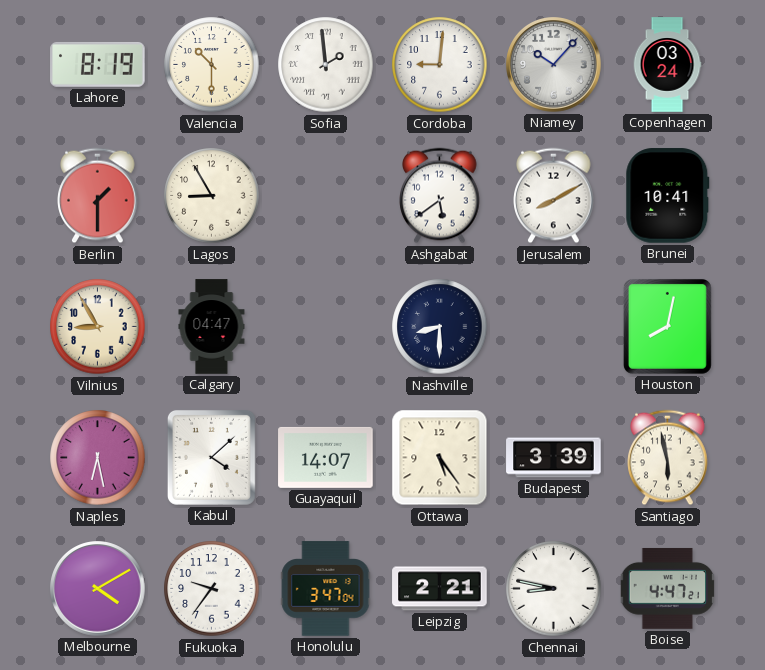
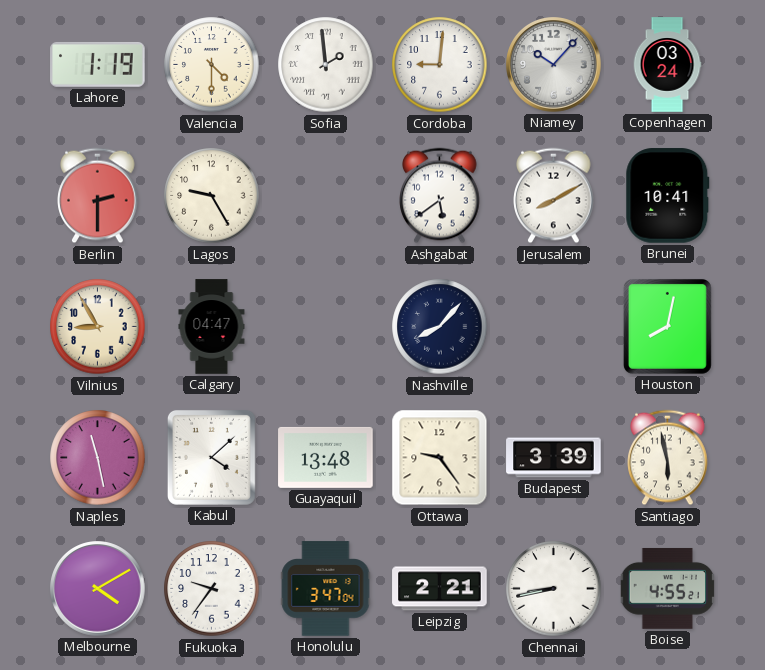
Lahore: 8:19 -> 1:19 (98, 64)
Valencia: 10:30 -> 4:30 (212, 65)
Berlin: 1:30 -> 2:30 (98, 196)
Lagos: 8:55 -> 9:25 (212, 196)
Nashville: 8:30 -> 8:07 (440, 327)
Naples: 6:28 -> 11:28 (98, 458)
Guayaquil: 14:07 -> 13:48 (326, 457)
Ottawa: 5:24 -> 9:24 (440, 458)
Chennai: 8:47 -> 8:43 (554, 589)
Boise: 4:47 -> 4:55 (667, 588)
